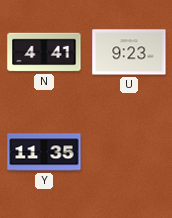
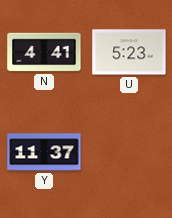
U: 9:23 -> 5:23 (129, 52)
Y: 11:35 -> 11:37 (44, 152)
